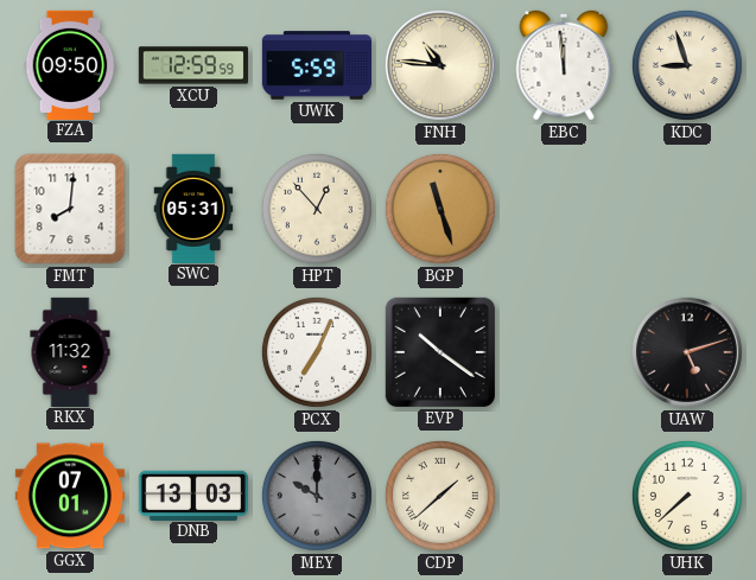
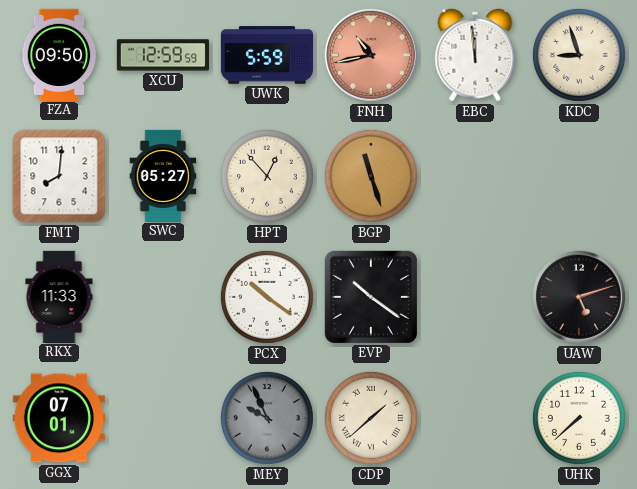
FNH: 10:46 -> 10:43 (371, 55)
FNH dial: cream -> salmon (371, 55)
SWC: 05:31 -> 05:27 (163, 175)
RKX: 11:32 -> 11:33 (59, 296)
PCX: 7:04 -> 10:21 (267, 297)
DNB: 13:03 -> none (193, 495)
MEY: 10:00 -> 9:56 (267, 418)
